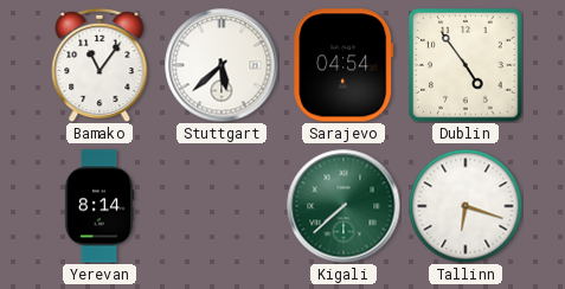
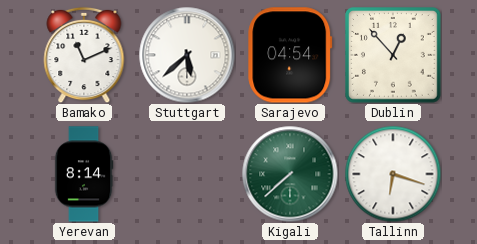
Bamako: 11:06 -> 11:11 (84, 55)
Dublin: 4:54 -> 12:53 (394, 56)
